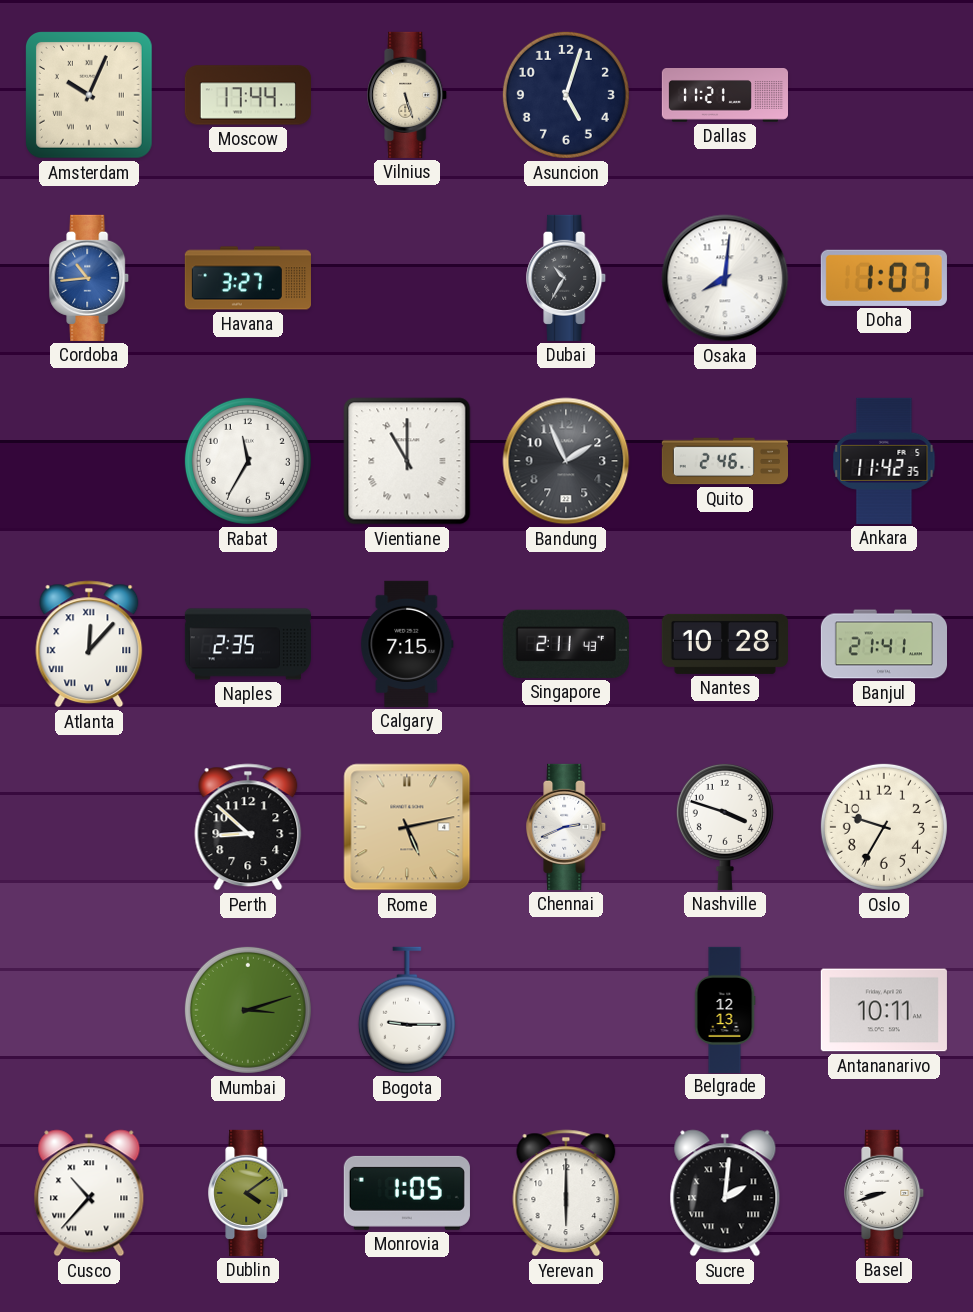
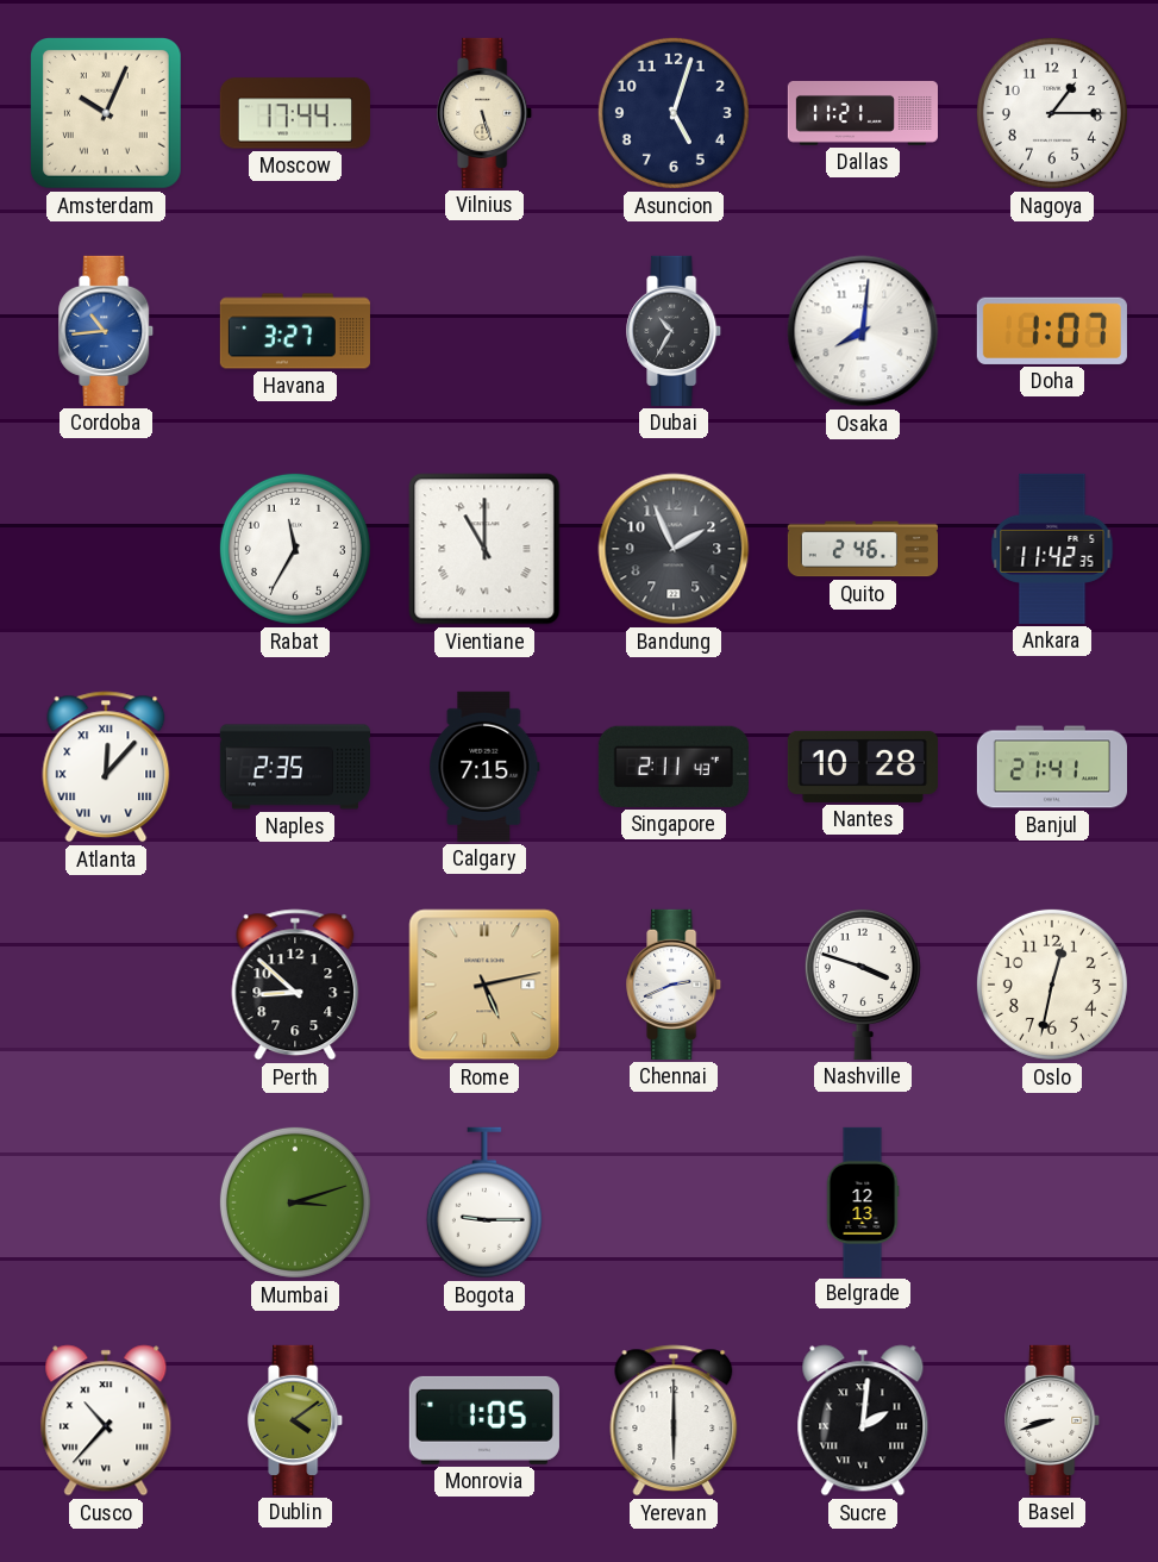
Nagoya: none -> 1:15 (1052, 113)
Oslo: 9:35 -> 12:32 (1052, 985)
Antananarivo: 10:11 -> none (884, 1010)
